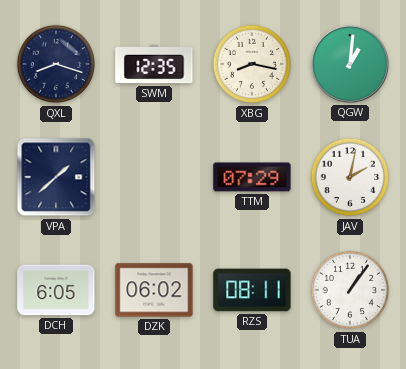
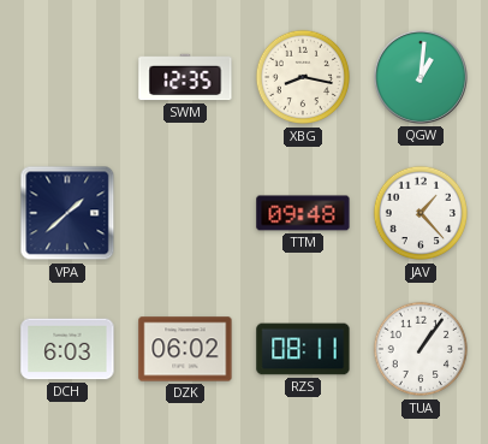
QXL: 8:18 -> none (56, 64)
TTM: 07:29 -> 09:48 (303, 213)
JAV: 2:02 -> 1:23 (421, 213)
DCH: 6:05 -> 6:03 (67, 349)
